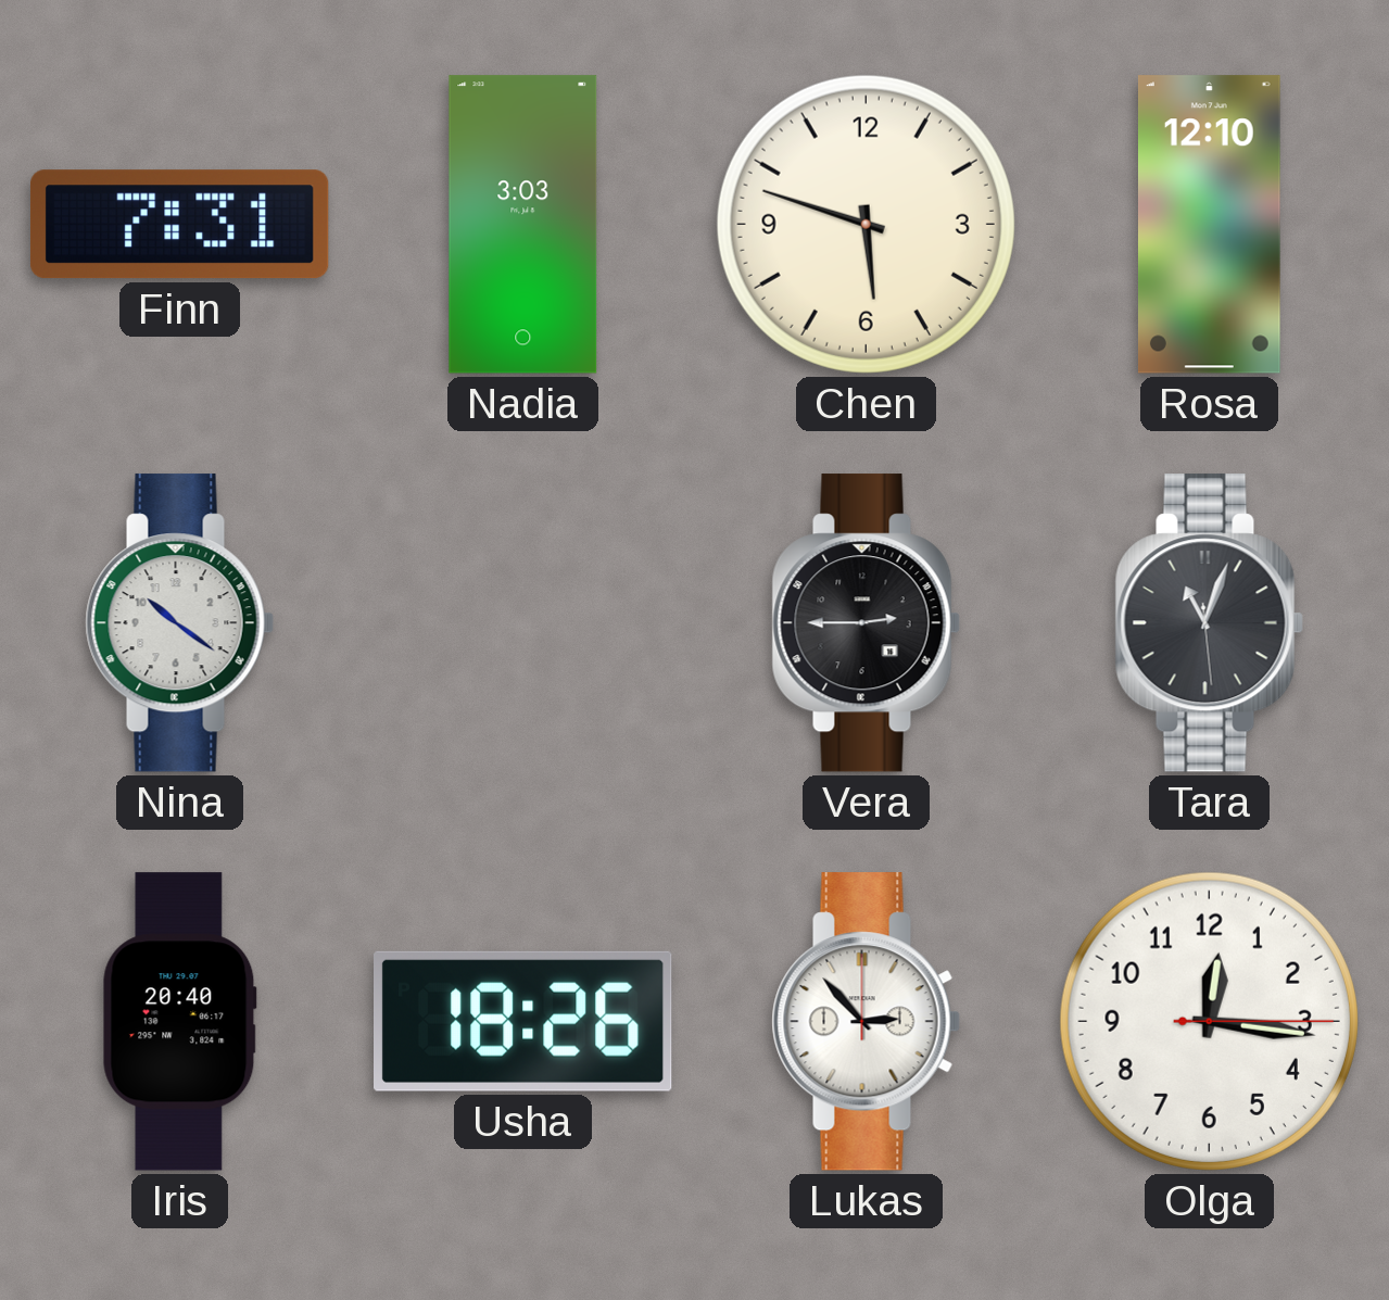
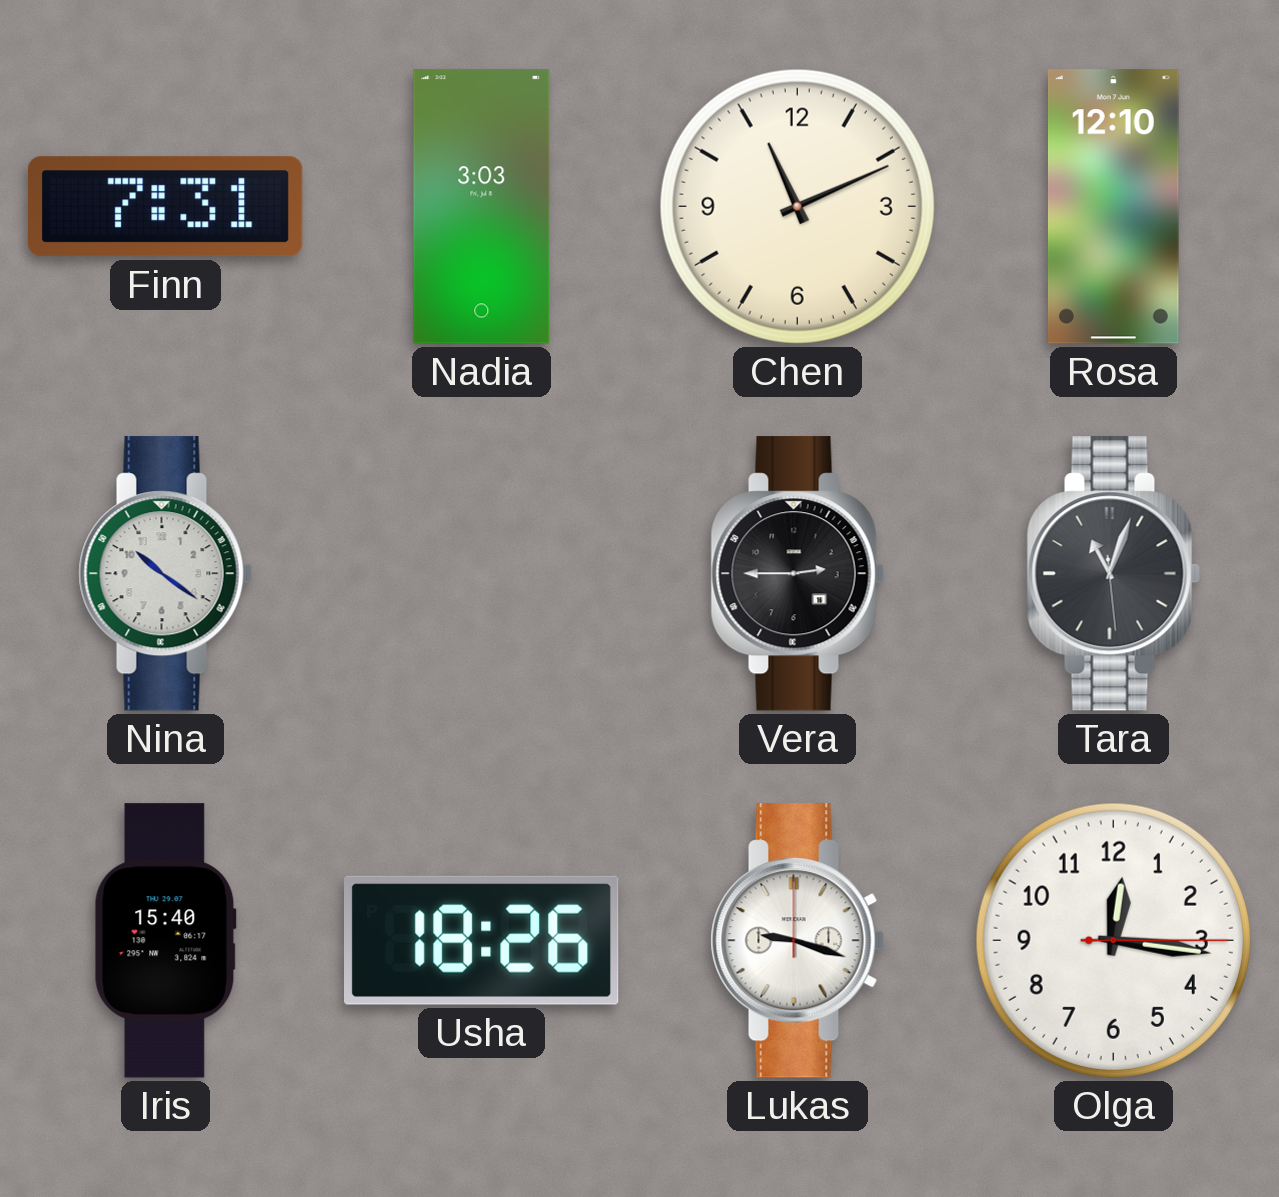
Chen: 5:48 -> 11:11 (797, 206)
Iris: 20:40 -> 15:40 (165, 941)
Lukas: 2:53 -> 9:18 (797, 941)
